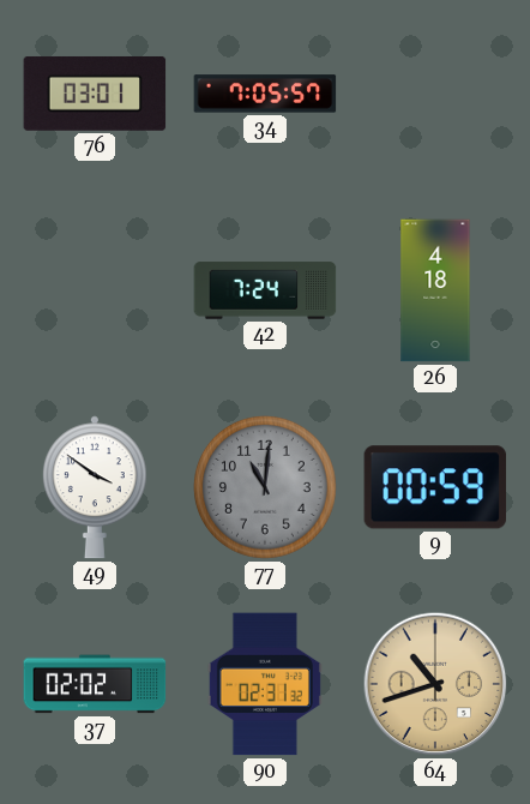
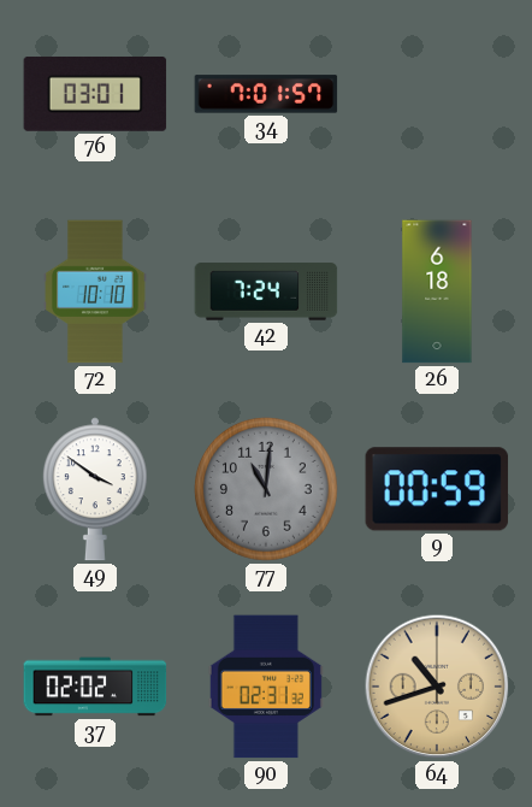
34: 7:05 -> 7:01 (266, 94)
72: none -> 10:10 (95, 291)
26: 4:18 -> 6:18 (437, 291)
